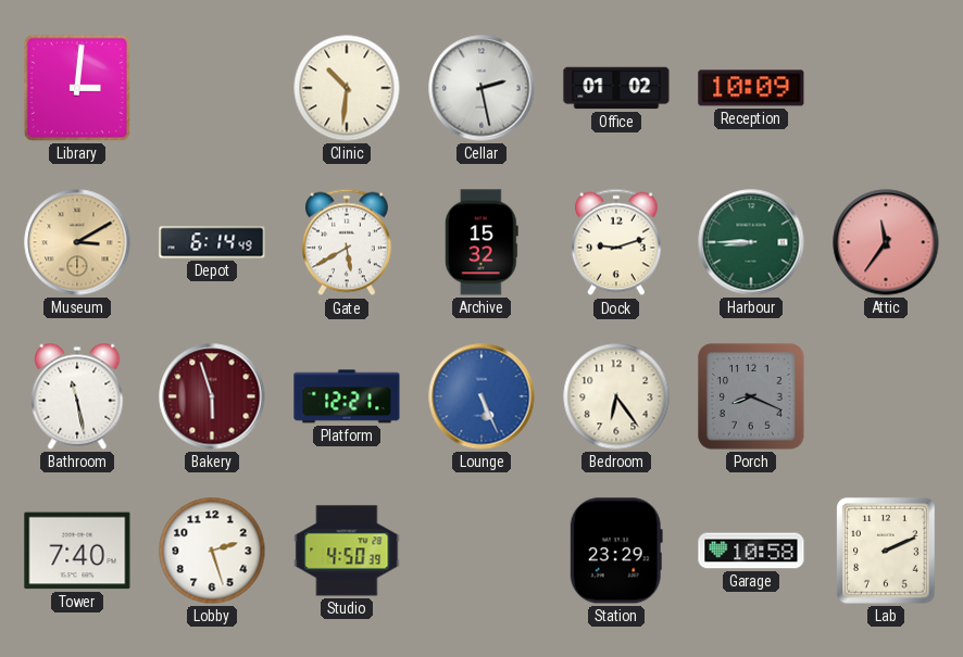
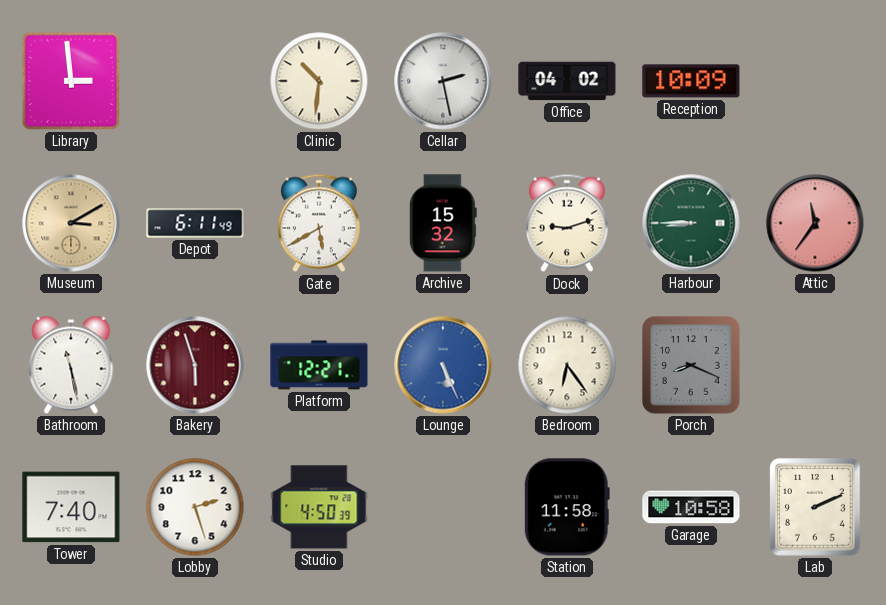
Library: 3:01 -> 2:59 (71, 81)
Office: 01:02 -> 04:02 (567, 81)
Depot: 6:14 -> 6:11 (195, 223)
Station: 23:29 -> 11:58 (567, 507)
